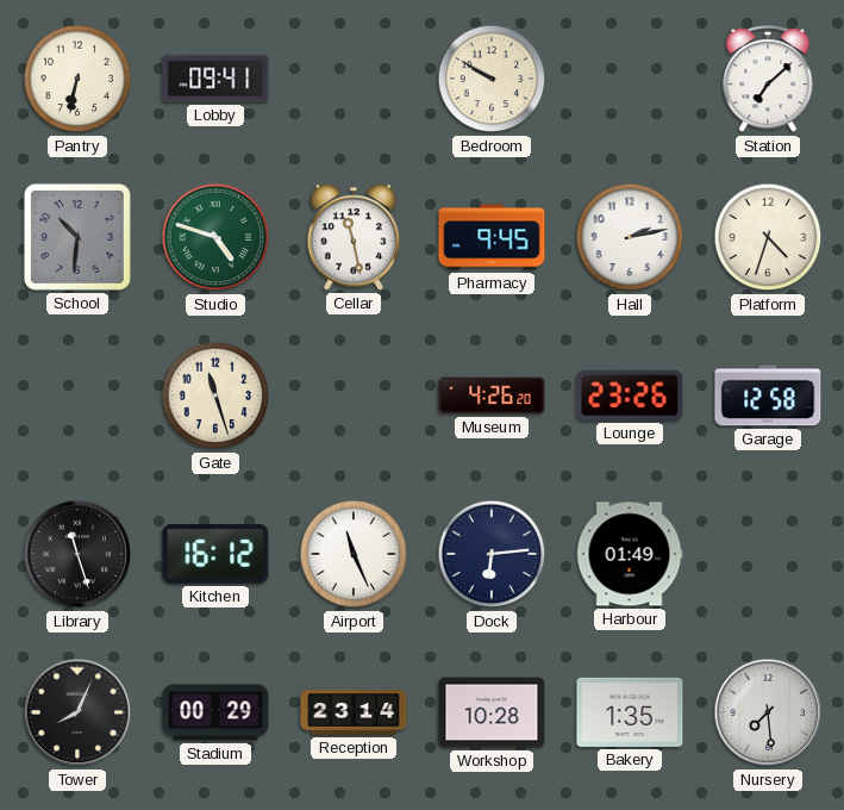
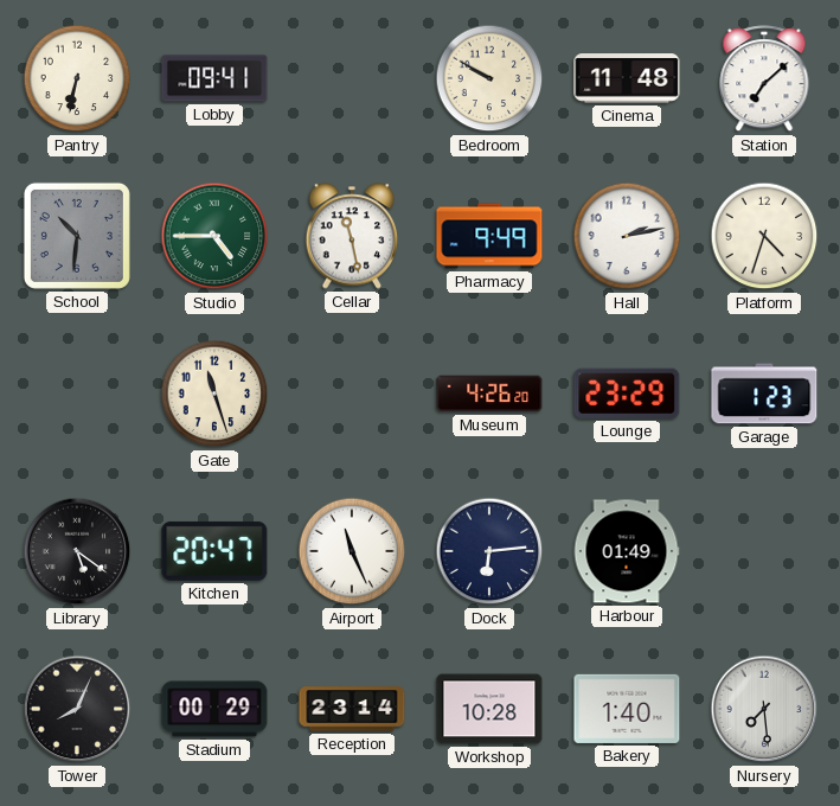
Cinema: none -> 11:48 (627, 78)
Studio: 4:48 -> 4:45 (214, 236)
Pharmacy: 9:45 -> 9:49 (489, 236)
Lounge: 23:26 -> 23:29 (627, 394)
Garage: 12:58 -> 1:23 (764, 394)
Library: 11:27 -> 5:21 (77, 551)
Kitchen: 16:12 -> 20:47 (214, 551)
Bakery: 1:35 -> 1:40 (627, 709)
